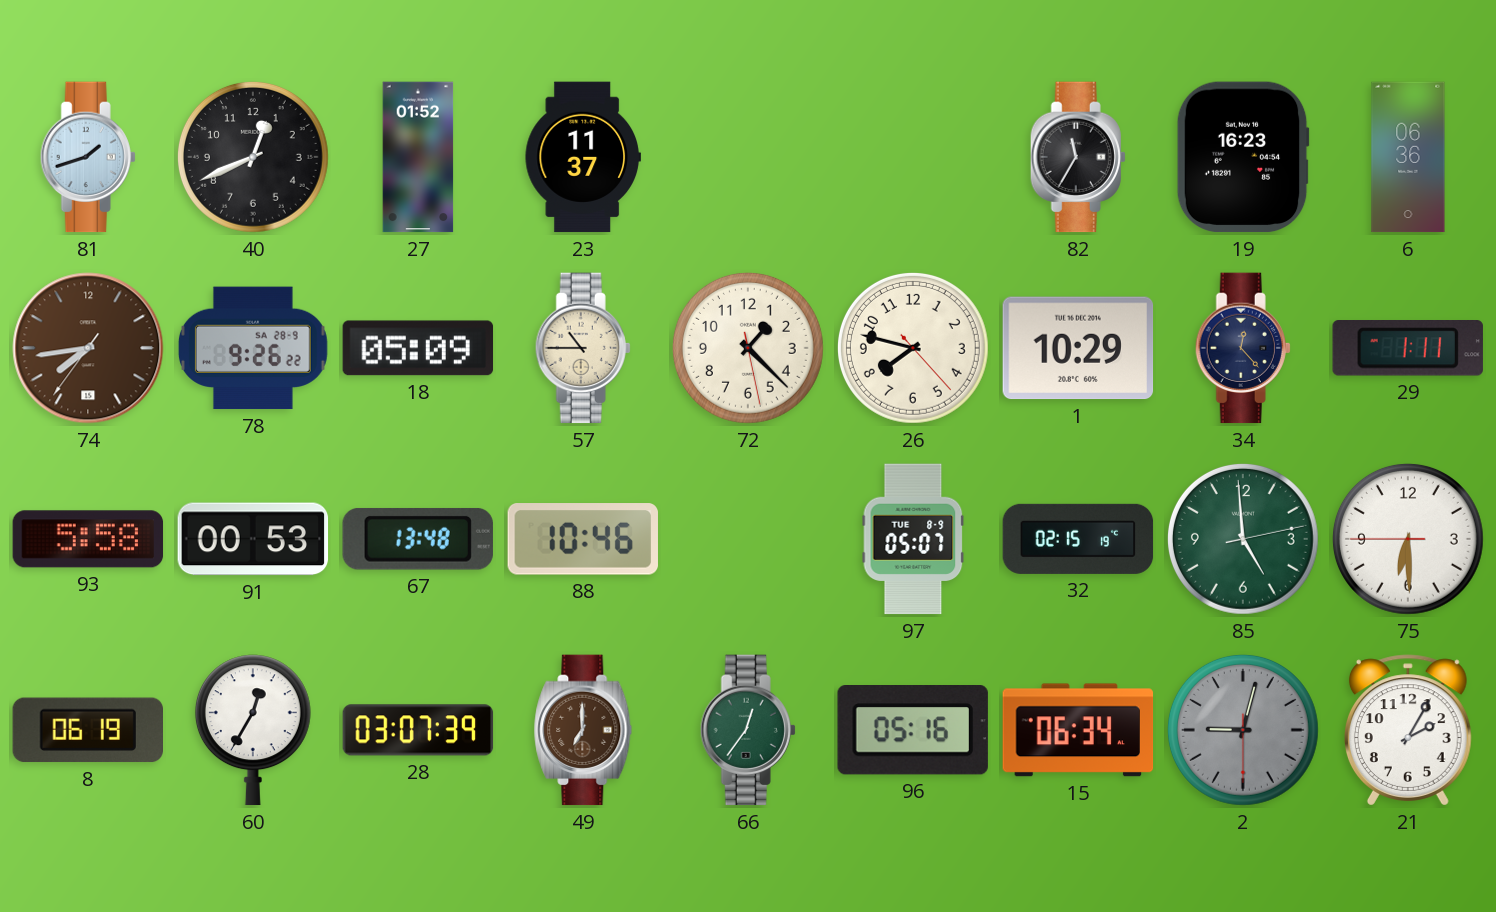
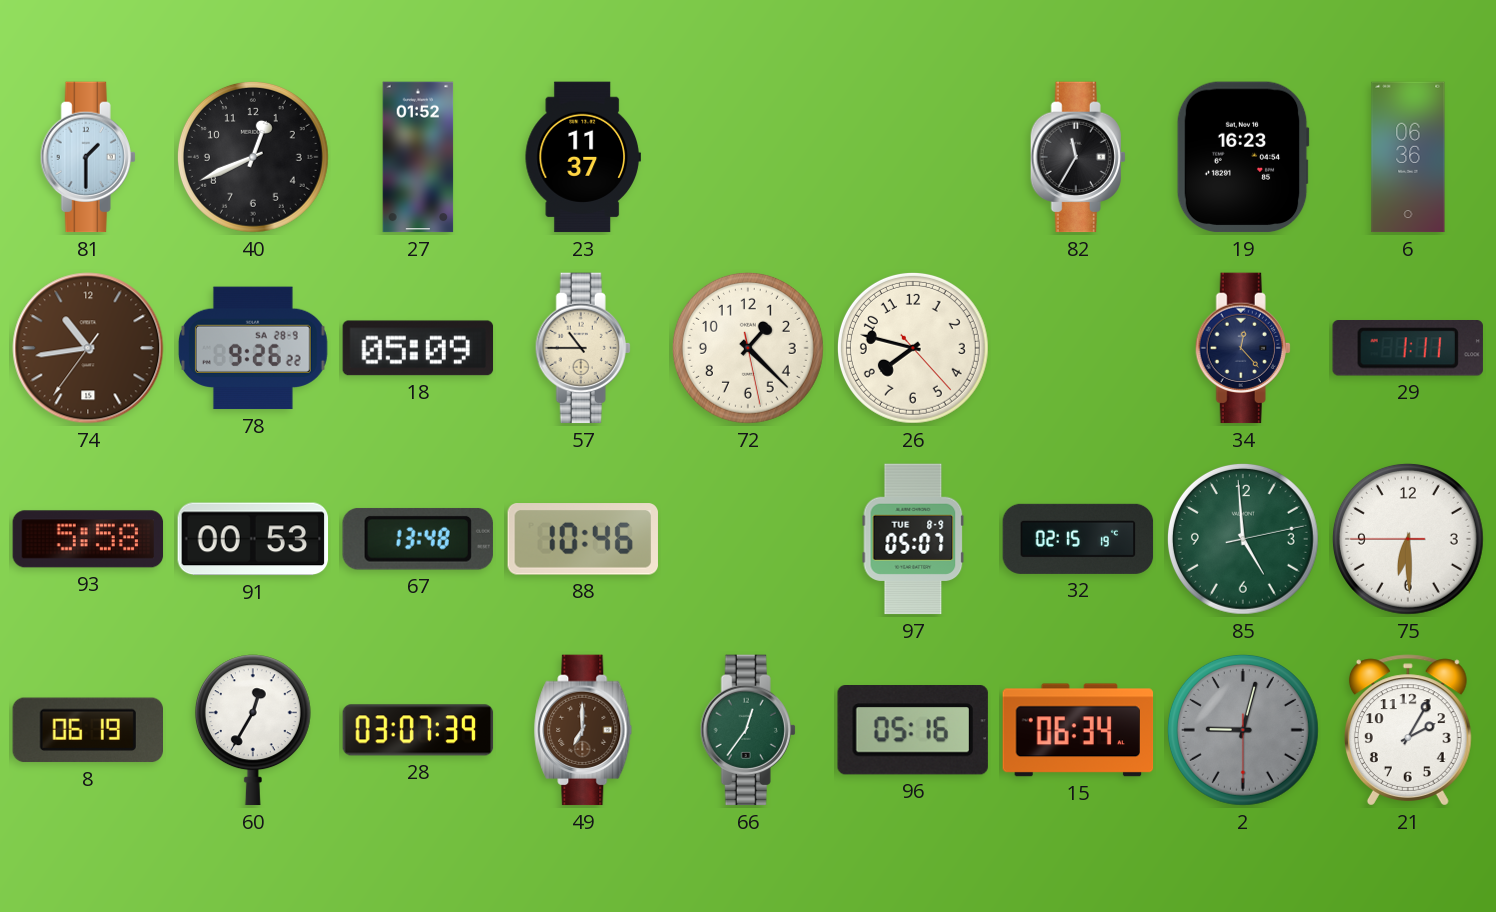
81: 1:42 -> 1:30 (88, 157)
74: 7:43 -> 10:43 (88, 348)
1: 10:29 -> none (1078, 348)
